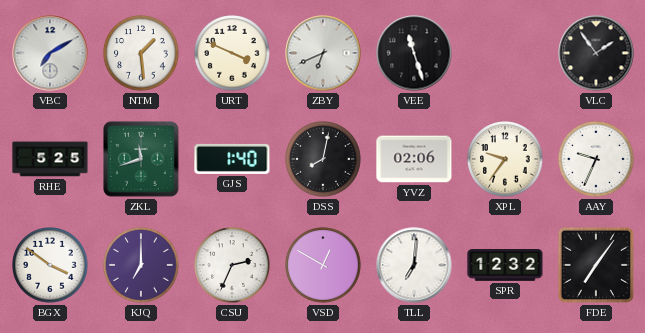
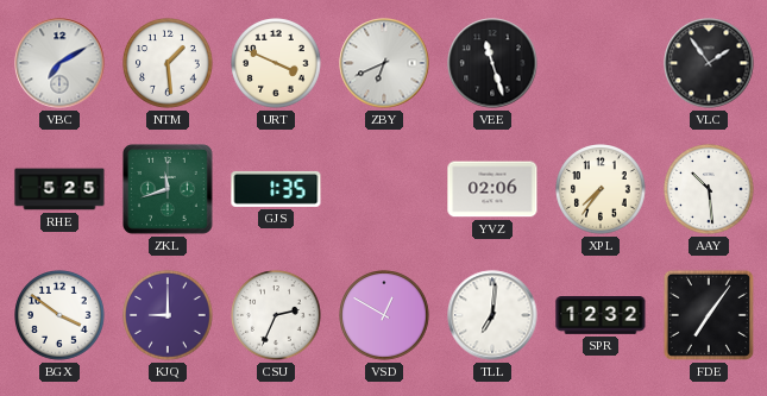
GJS: 1:40 -> 1:35 (276, 189)
DSS: 8:02 -> none (323, 159)
XPL: 9:36 -> 7:36 (601, 189)
AAY: 9:34 -> 10:29 (709, 189)
KJQ: 7:00 -> 9:00 (168, 315)
